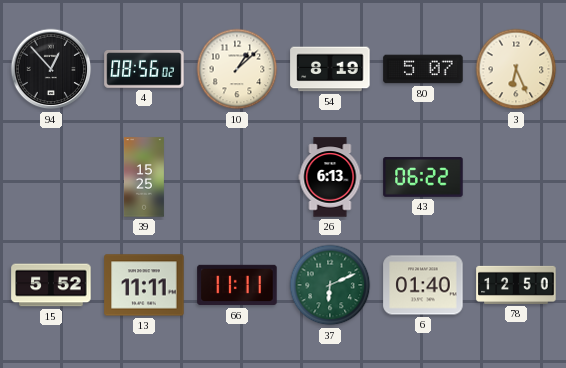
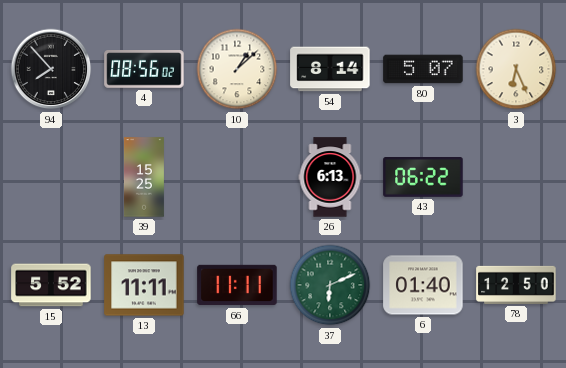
94: 12:53 -> 7:53 (51, 69)
54: 8:19 -> 8:14 (330, 69)
